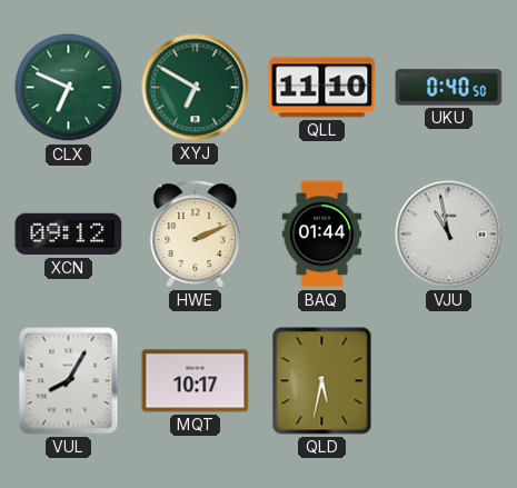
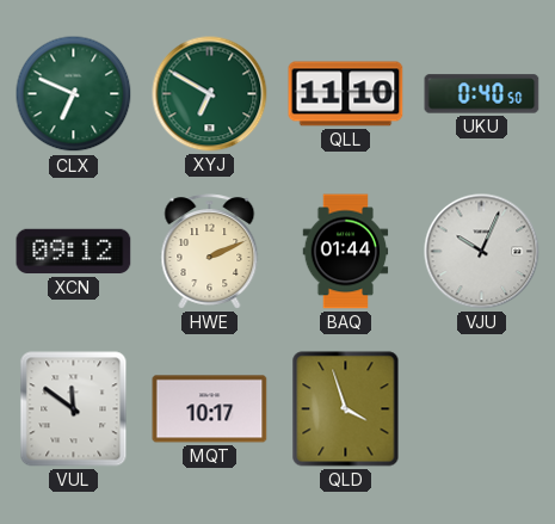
VJU: 10:58 -> 10:04 (482, 252)
VUL: 8:05 -> 11:51 (74, 409)
QLD: 5:32 -> 3:57 (346, 409)
